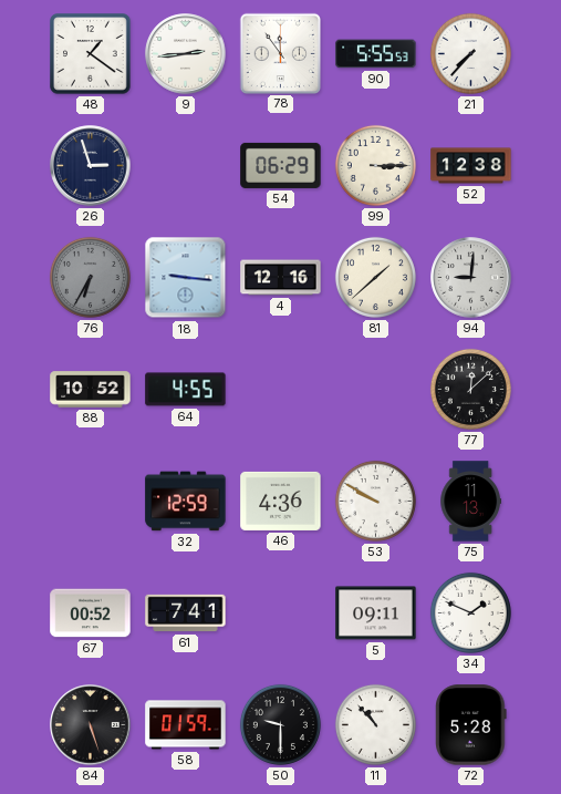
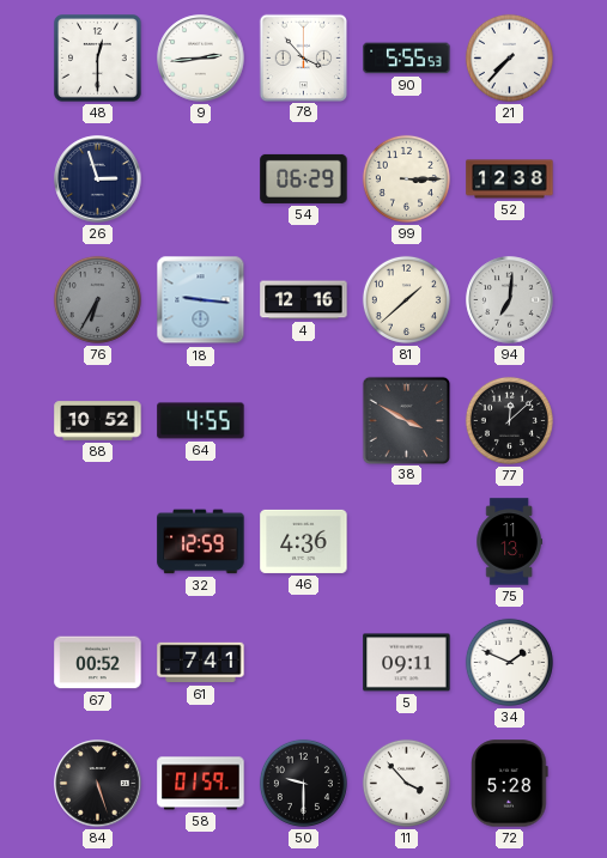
48: 1:21 -> 12:30 (98, 59)
78: 11:54 -> 3:53 (303, 57)
94: 9:01 -> 7:01 (510, 300)
38: none -> 3:50 (406, 420)
53: 9:50 -> none (375, 501)
11: 10:53 -> 3:53 (406, 783)
